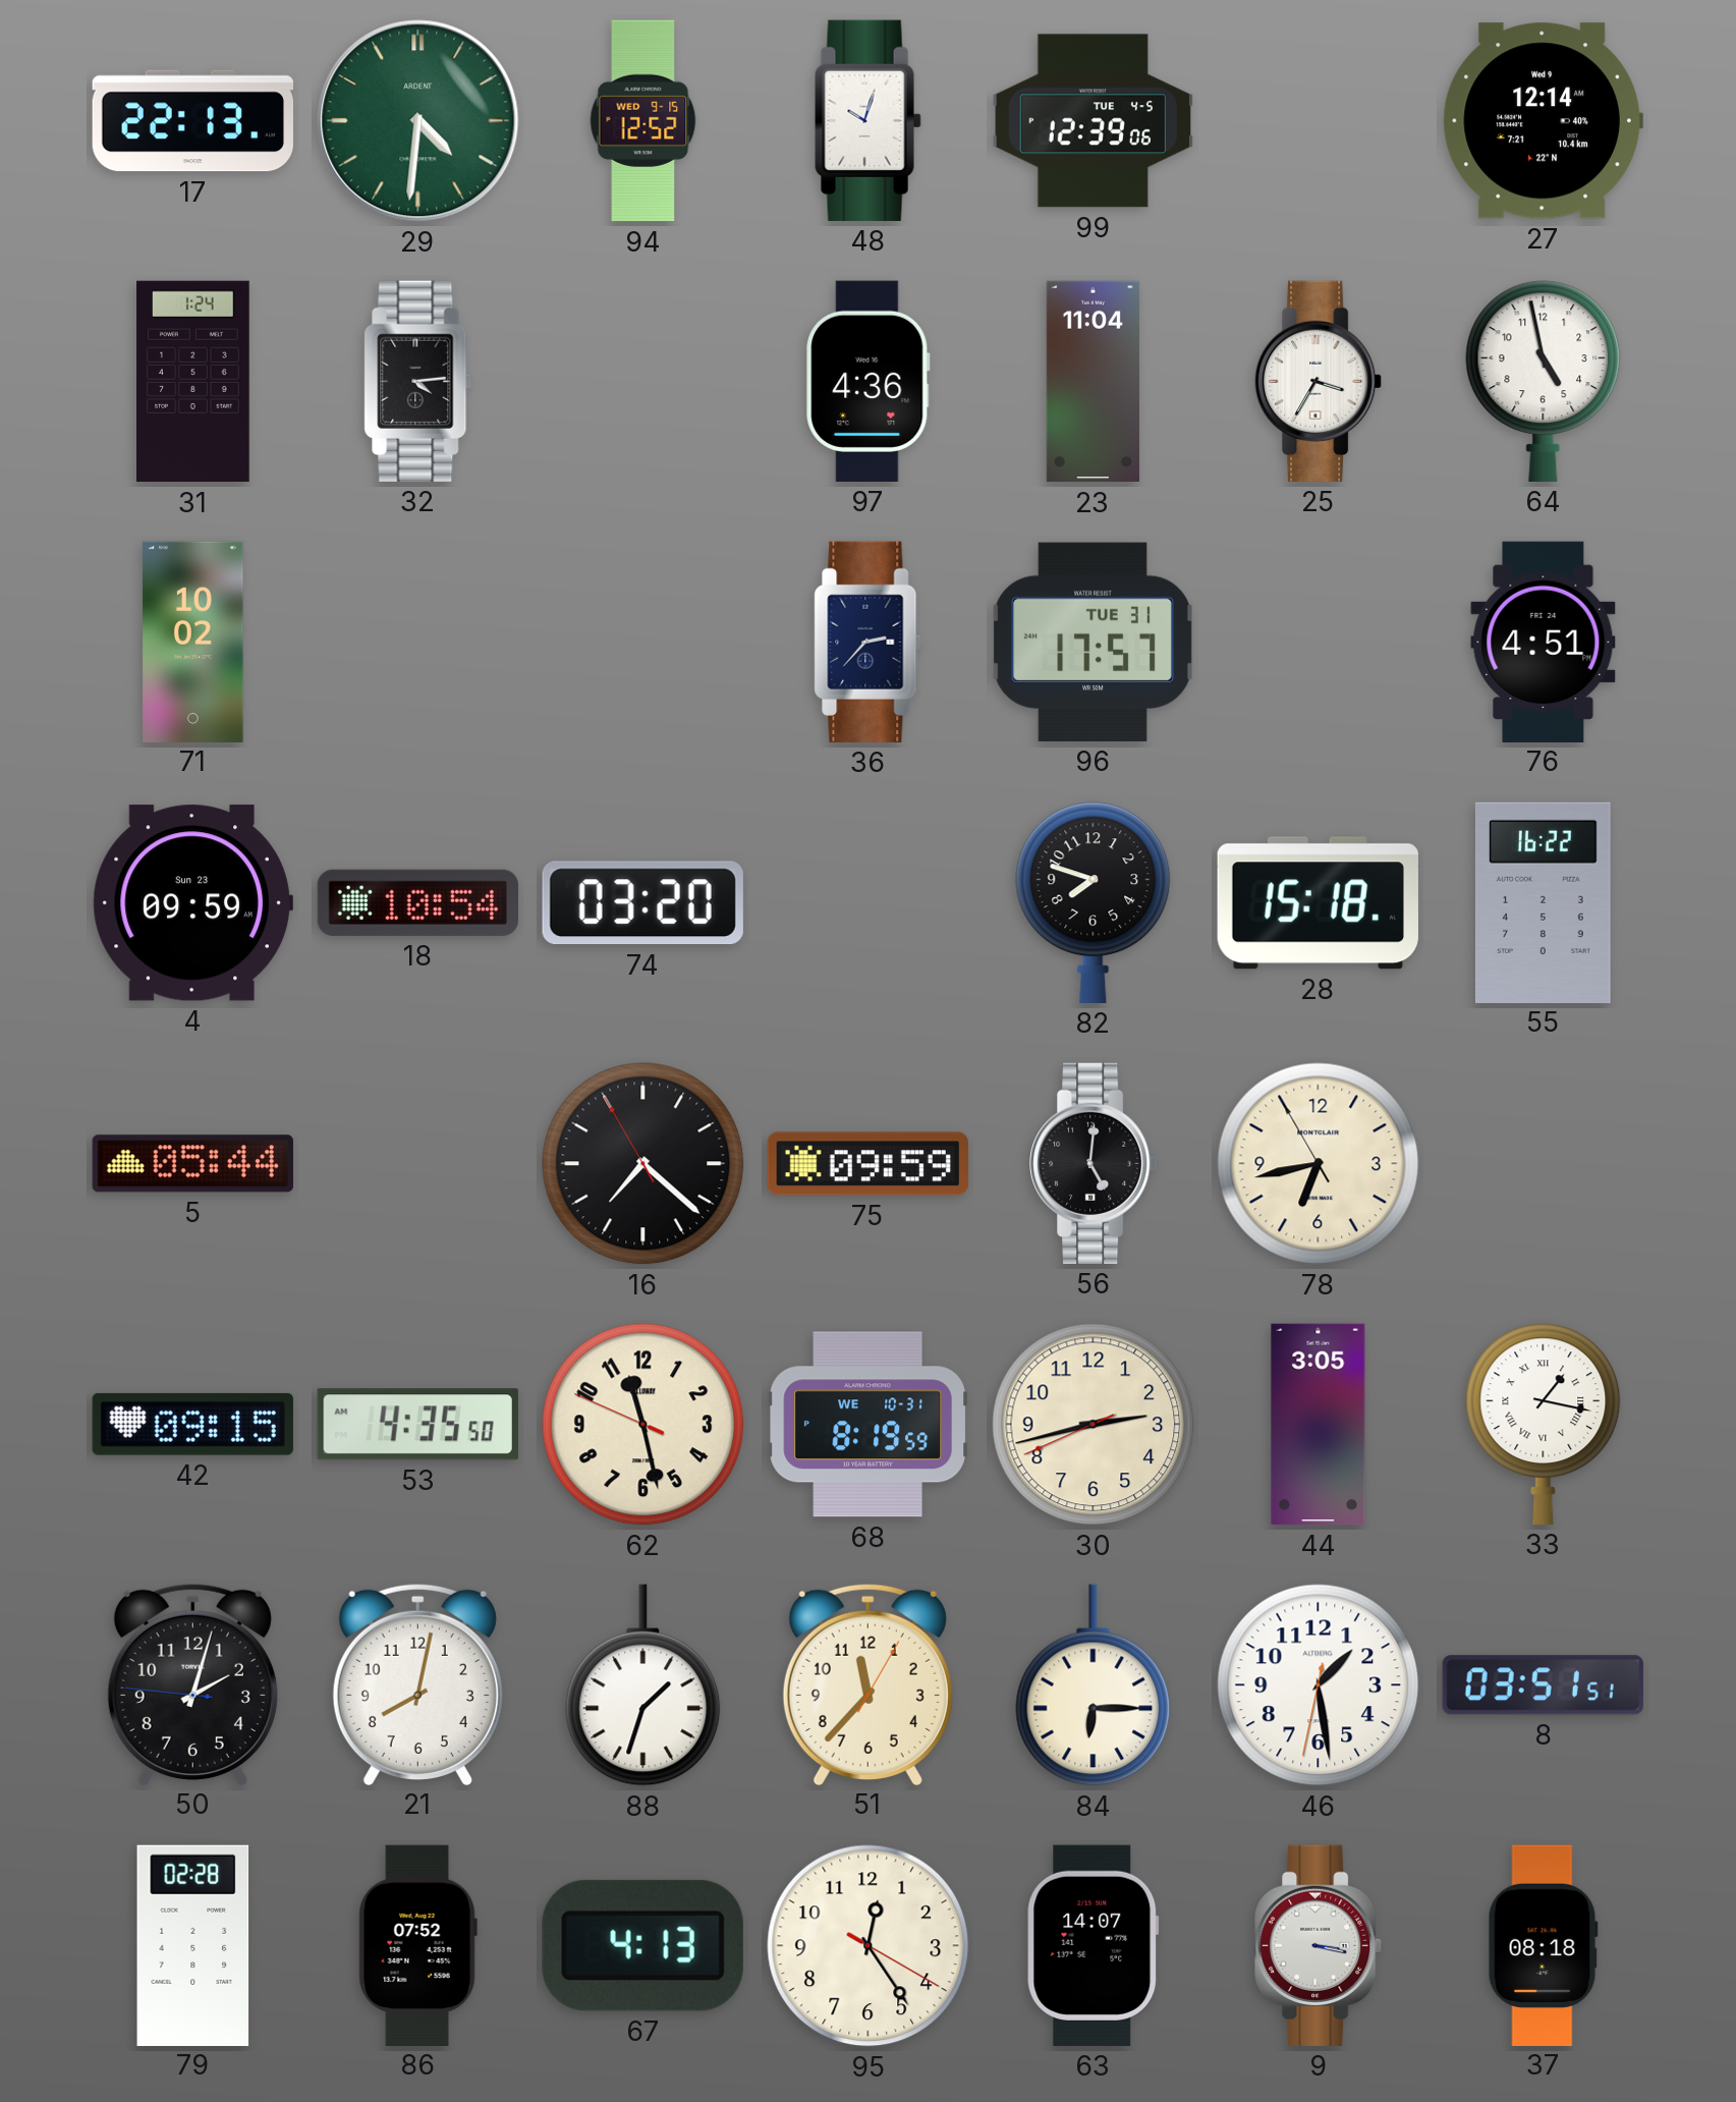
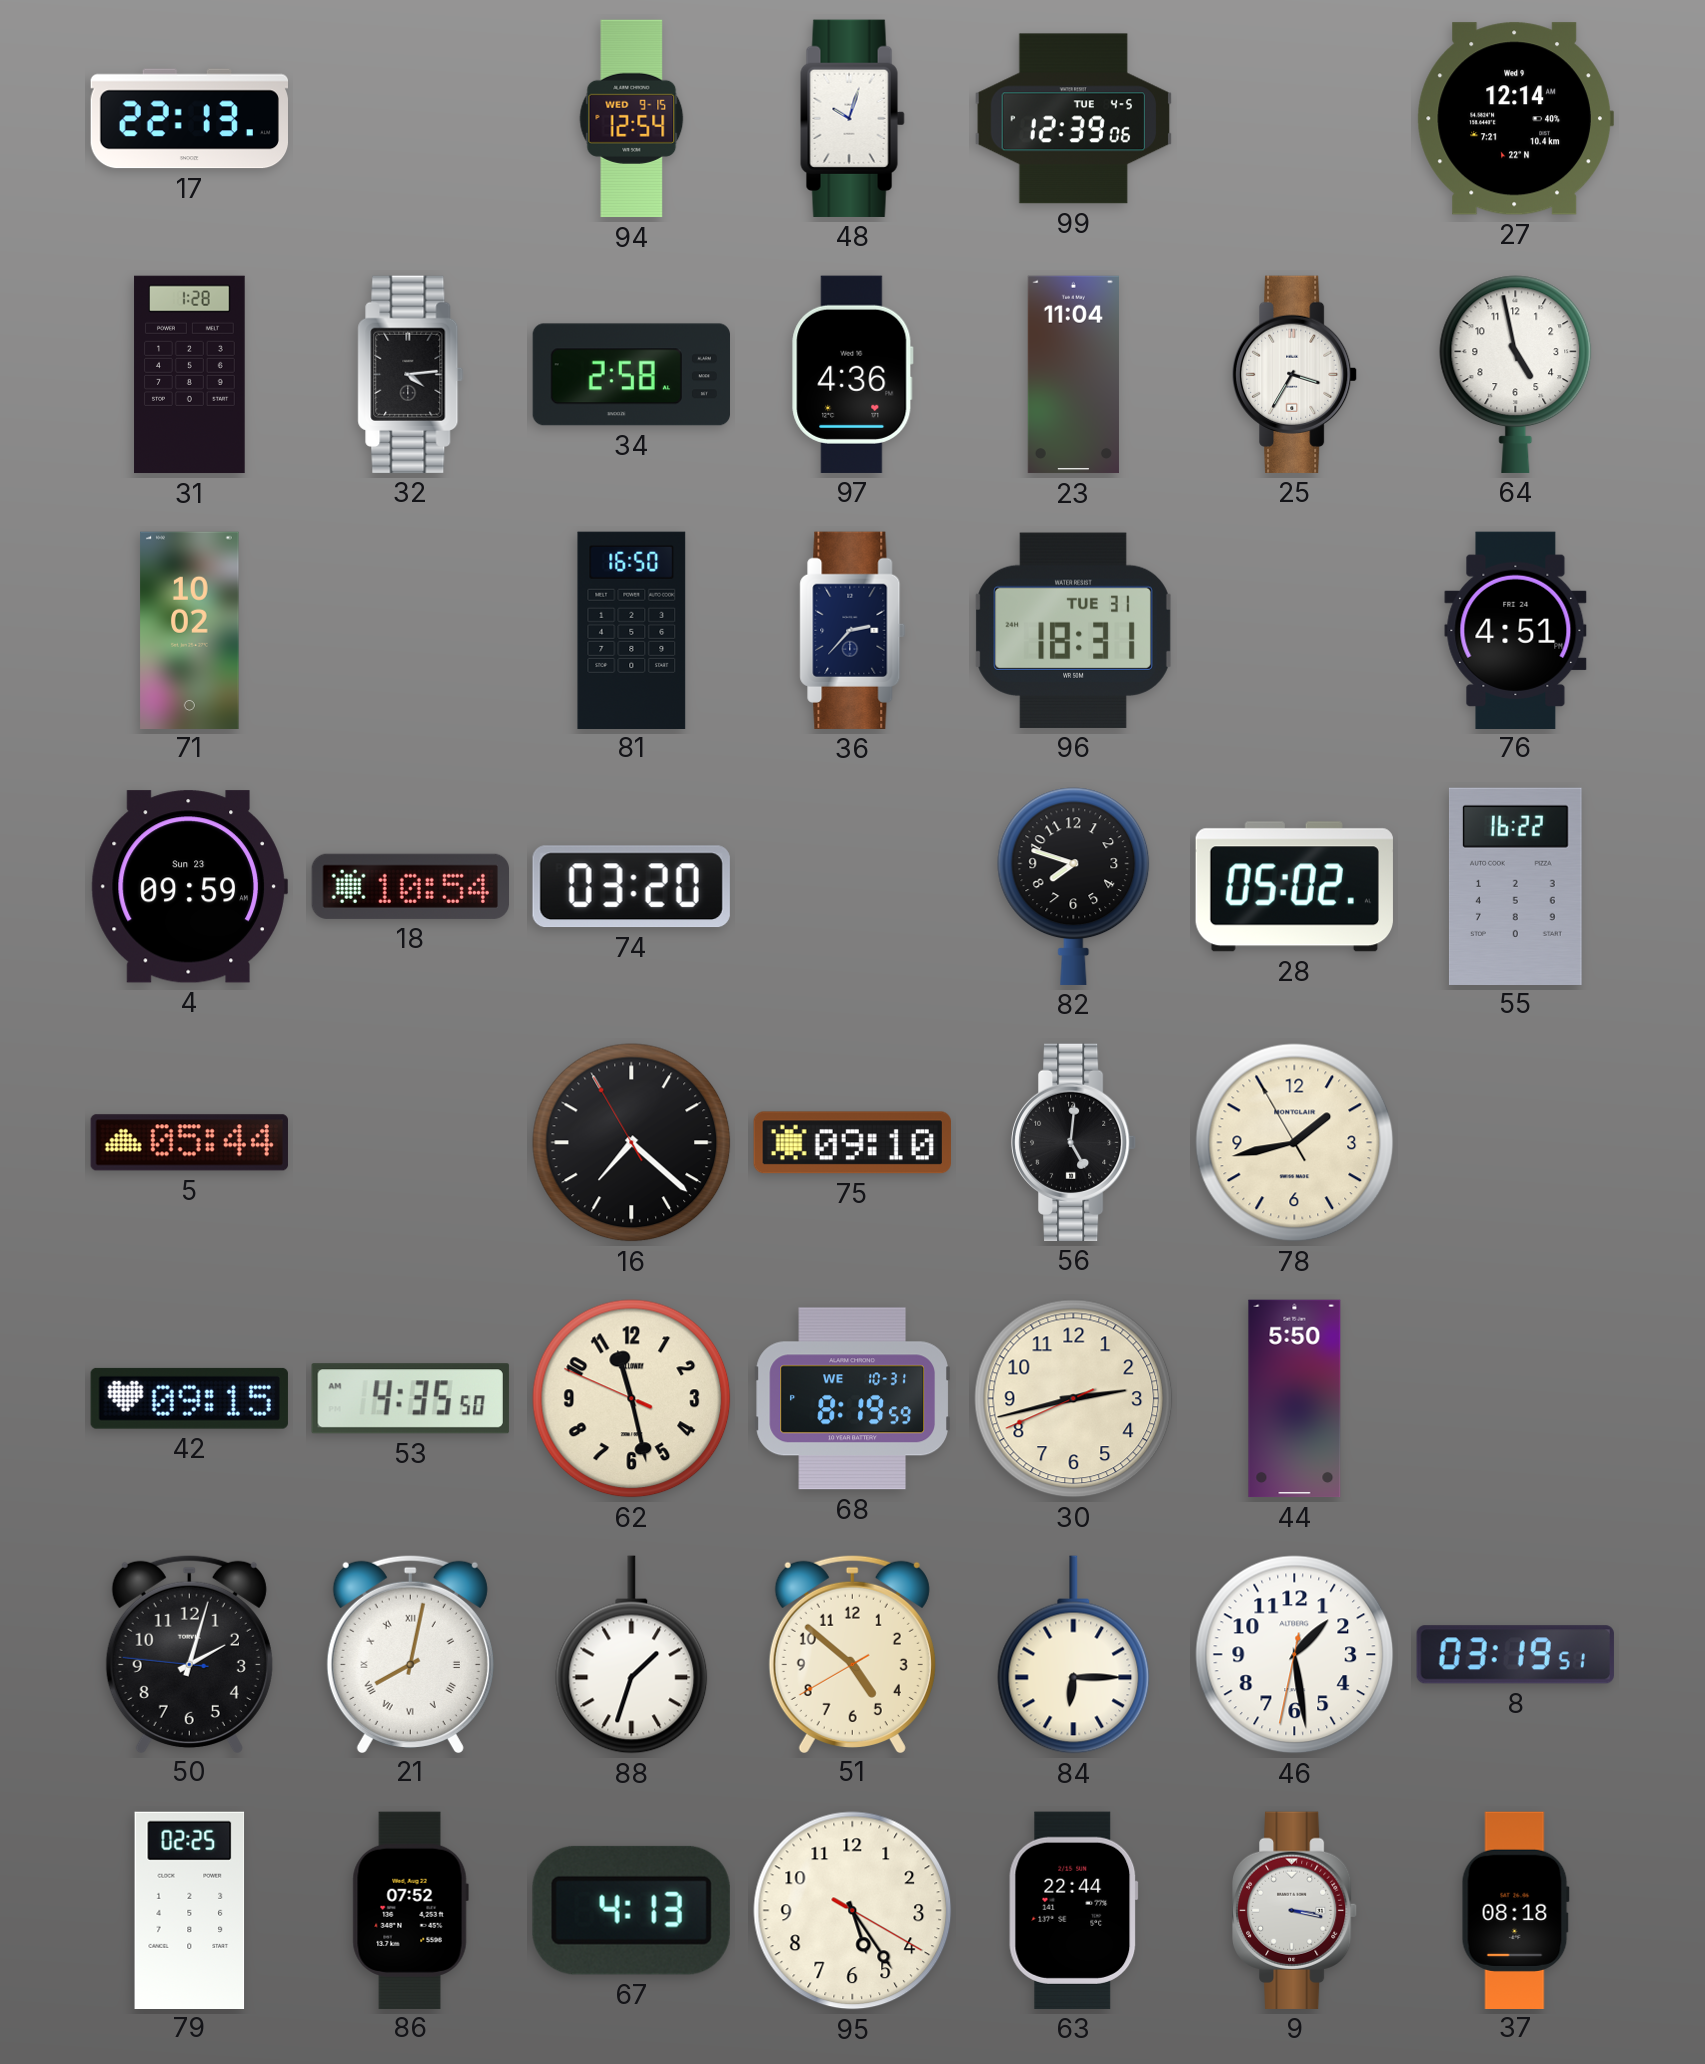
29: 4:31 -> none (418, 121)
94: 12:52 -> 12:54 (632, 119)
31: 1:24 -> 1:28 (190, 375)
34: none -> 2:58 (631, 375)
81: none -> 16:50 (632, 630)
96: 17:57 -> 18:31 (1074, 630)
28: 15:18 -> 05:02 (1294, 887)
75: 09:59 -> 09:10 (852, 1143)
78: 6:42 -> 1:42 (1295, 1143)
44: 3:05 -> 5:50 (1295, 1399)
33: 1:17 -> none (1544, 1424)
21 numerals: Arabic -> Roman (410, 1653)
51: 11:37 -> 4:51 (852, 1653)
8: 03:51 -> 03:19 (1515, 1655)
79: 02:28 -> 02:25 (190, 1910)
95: 12:24 -> 5:24 (853, 1911)
63: 14:07 -> 22:44 (1074, 1910)
